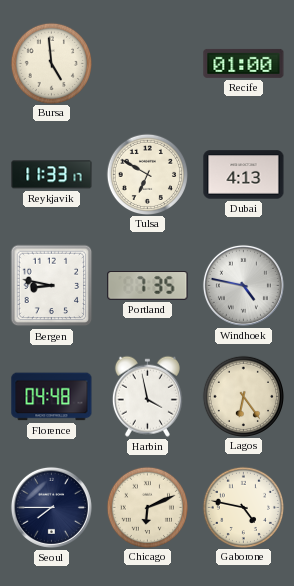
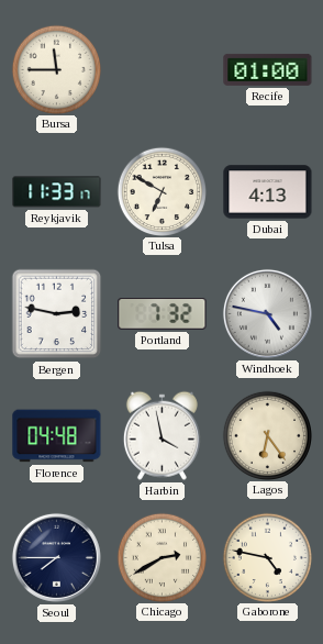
Bursa: 4:59 -> 11:45 (56, 69)
Bergen: 8:47 -> 2:47 (57, 314)
Portland: 7:35 -> 7:32 (163, 314)
Chicago: 6:11 -> 2:40 (161, 557)
